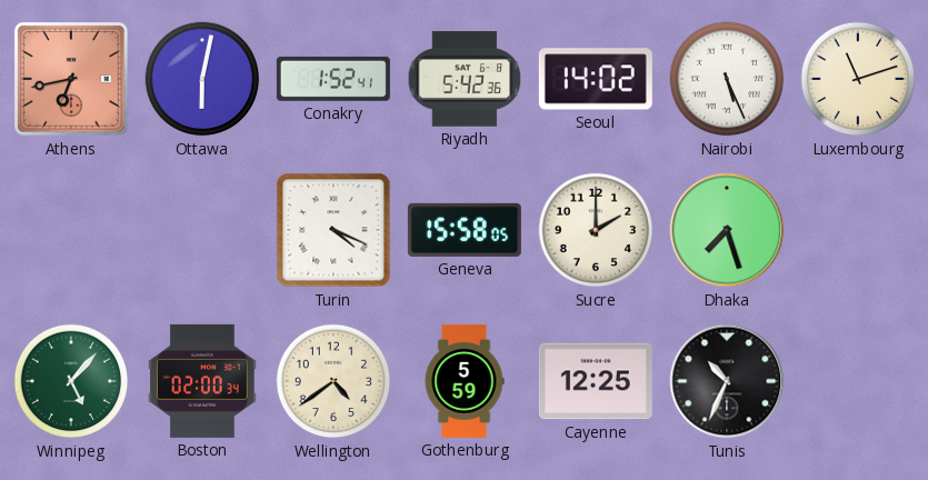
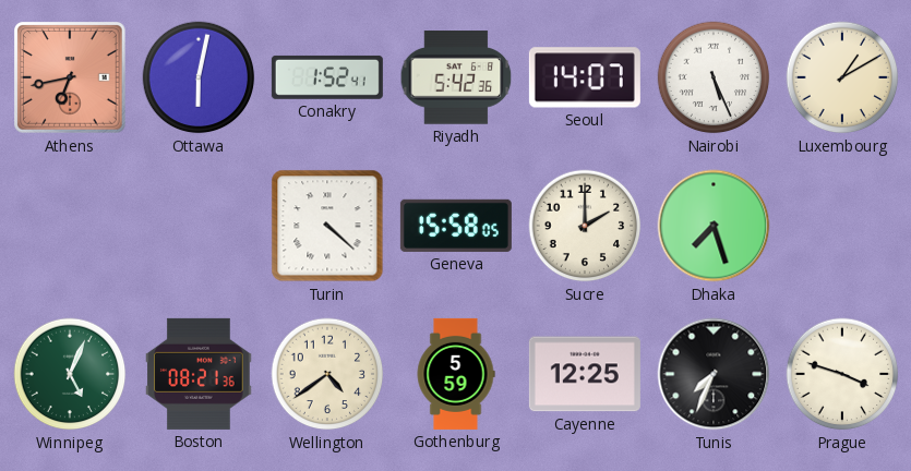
Seoul: 14:02 -> 14:07 (585, 77)
Luxembourg: 11:12 -> 1:10 (842, 77)
Turin: 4:19 -> 4:22 (327, 226)
Winnipeg: 5:07 -> 5:04 (70, 374)
Boston: 02:00 -> 08:21 (199, 374)
Tunis: 10:34 -> 7:34 (714, 374)
Prague: none -> 3:48 (842, 374)
